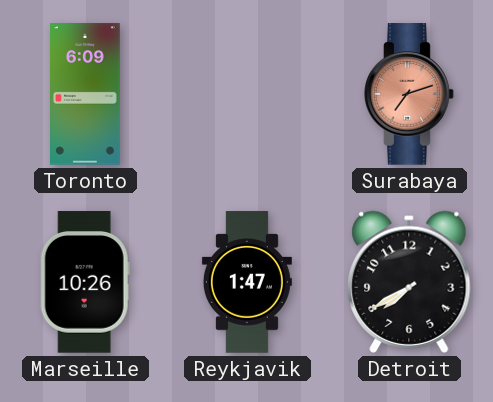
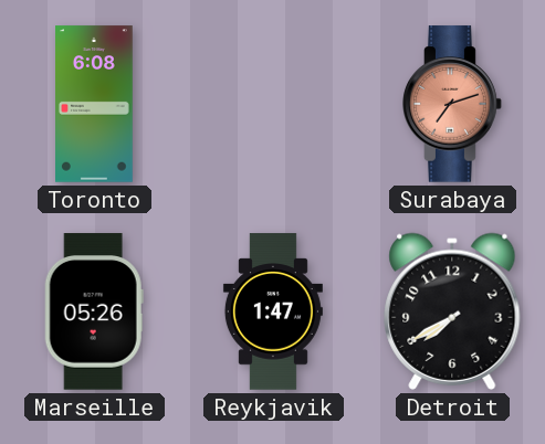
Toronto: 6:09 -> 6:08 (95, 104)
Marseille: 10:26 -> 05:26 (94, 311)
